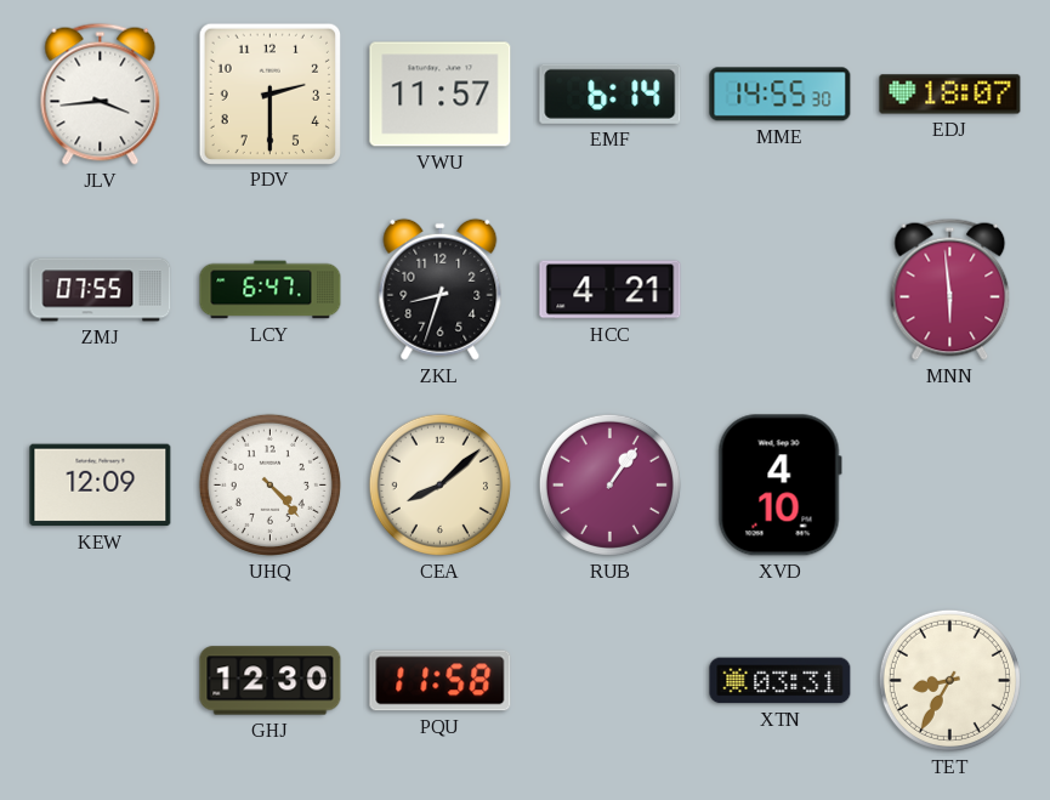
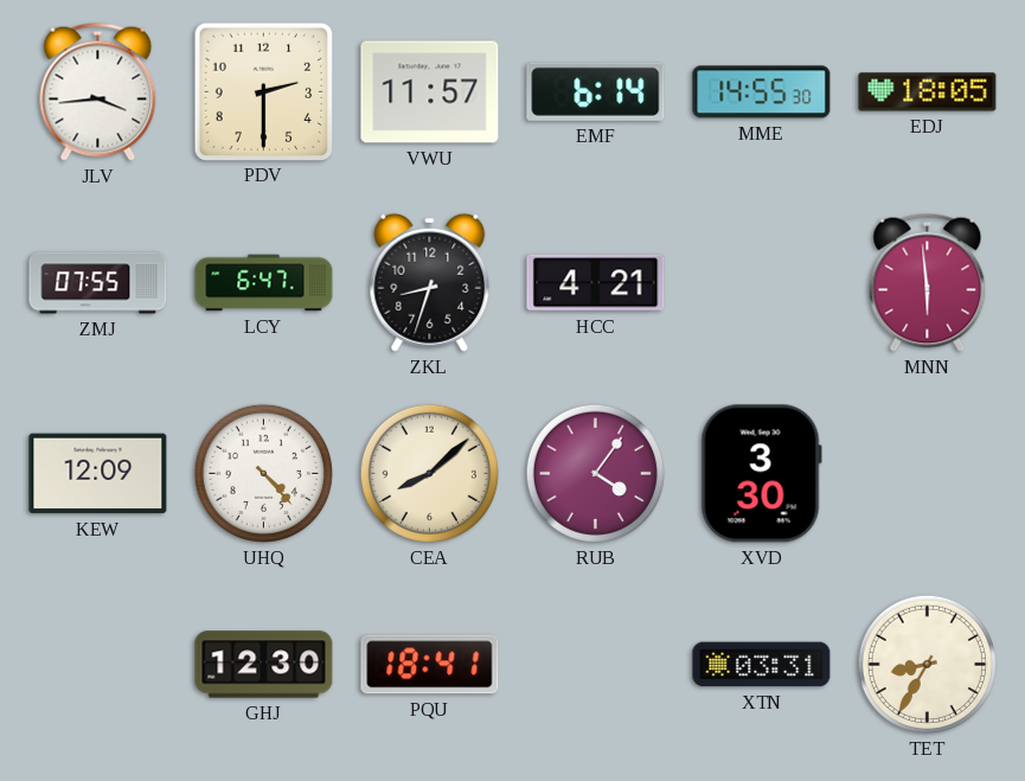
EDJ: 18:07 -> 18:05 (928, 92)
RUB: 1:06 -> 4:06 (595, 473)
XVD: 4:10 -> 3:30 (761, 474)
PQU: 11:58 -> 18:41 (430, 665)
